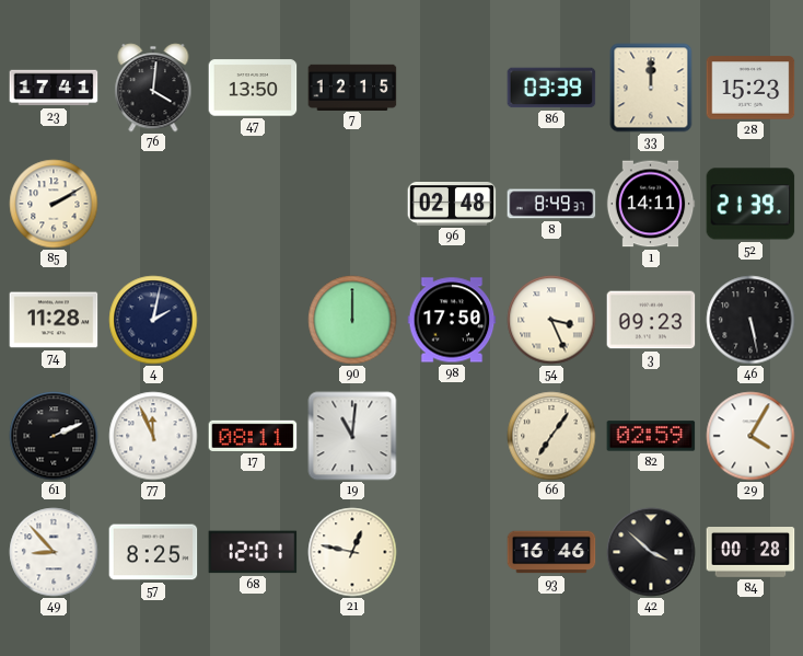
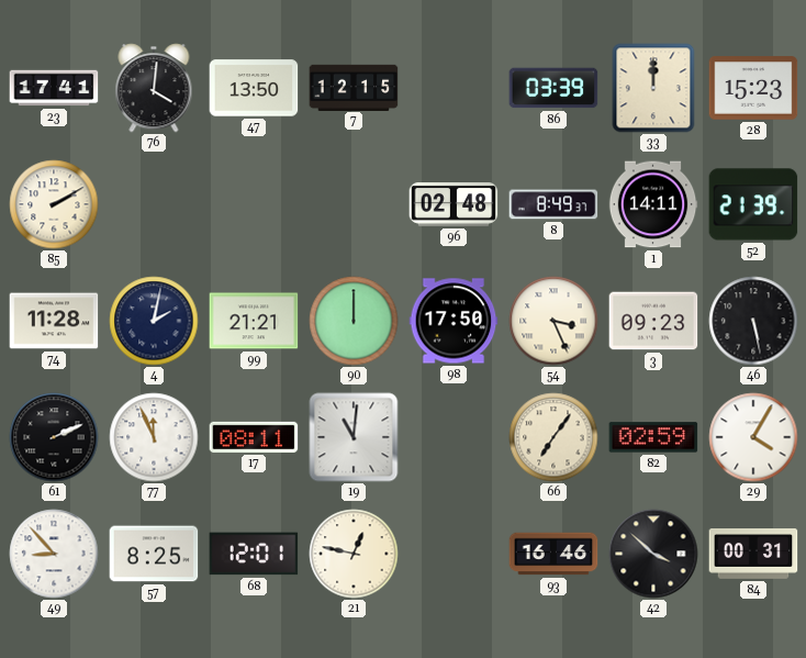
99: none -> 21:21 (254, 321)
84: 00:28 -> 00:31 (753, 555)
